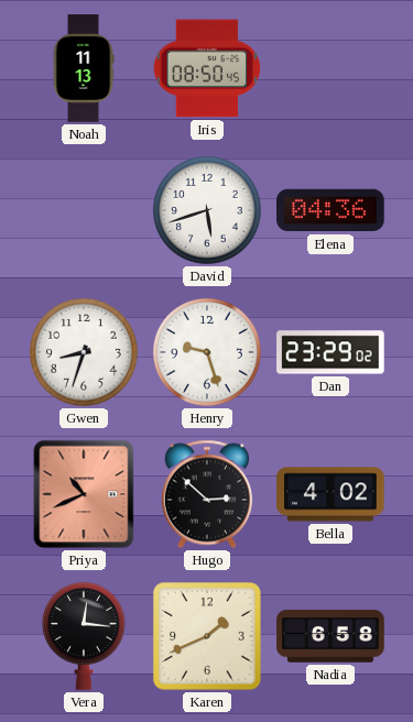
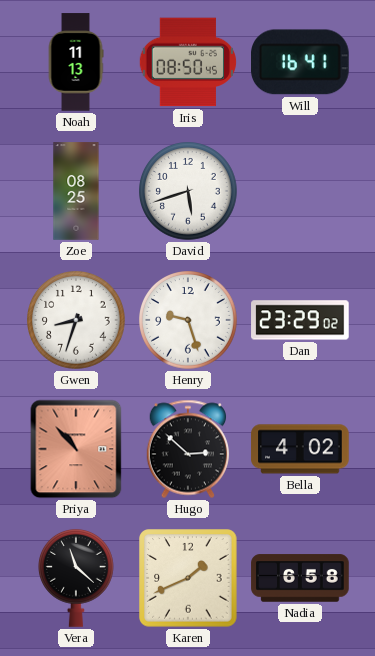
Will: none -> 16:41 (301, 62)
Zoe: none -> 08:25 (76, 191)
Elena: 04:36 -> none (330, 210)
Priya: 10:41 -> 10:53 (76, 449)
Vera: 12:16 -> 11:22 (77, 578)
